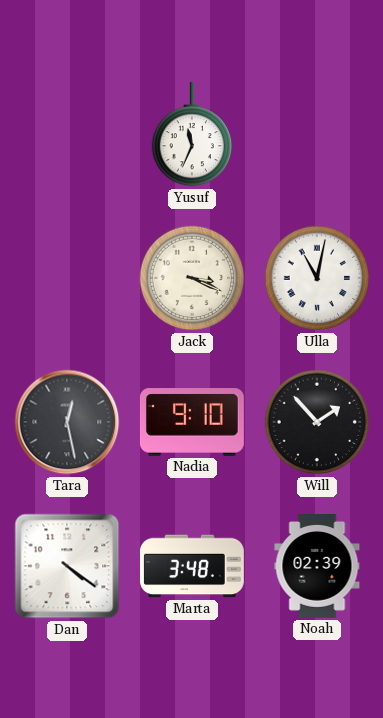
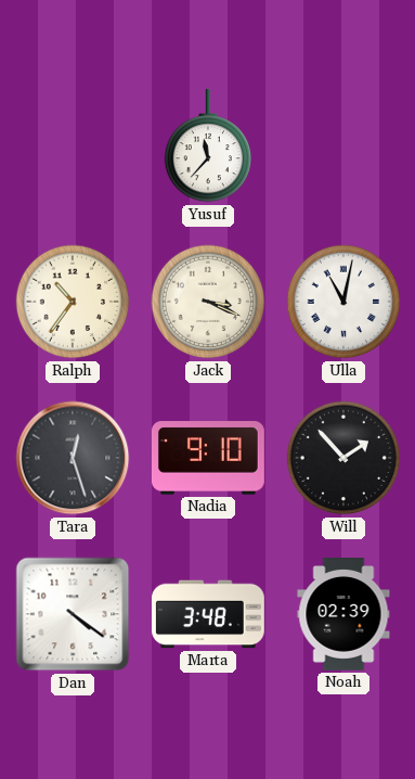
Yusuf: 11:34 -> 11:37 (207, 145)
Ralph: none -> 10:36 (73, 302)
Tara: 12:28 -> 12:27 (73, 458)
